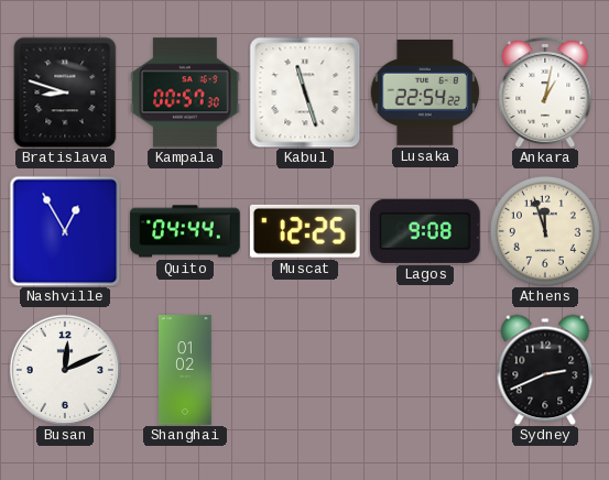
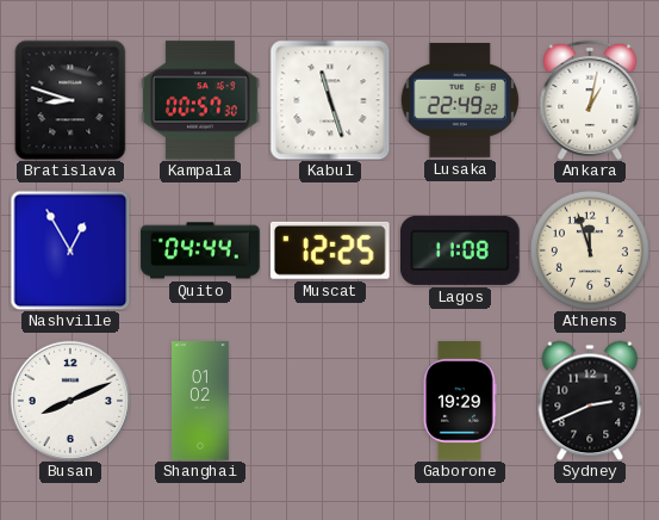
Lusaka: 22:54 -> 22:49 (460, 100)
Lagos: 9:08 -> 11:08 (461, 250)
Busan: 12:11 -> 8:11 (70, 401)
Gaborone: none -> 19:29 (461, 401)
